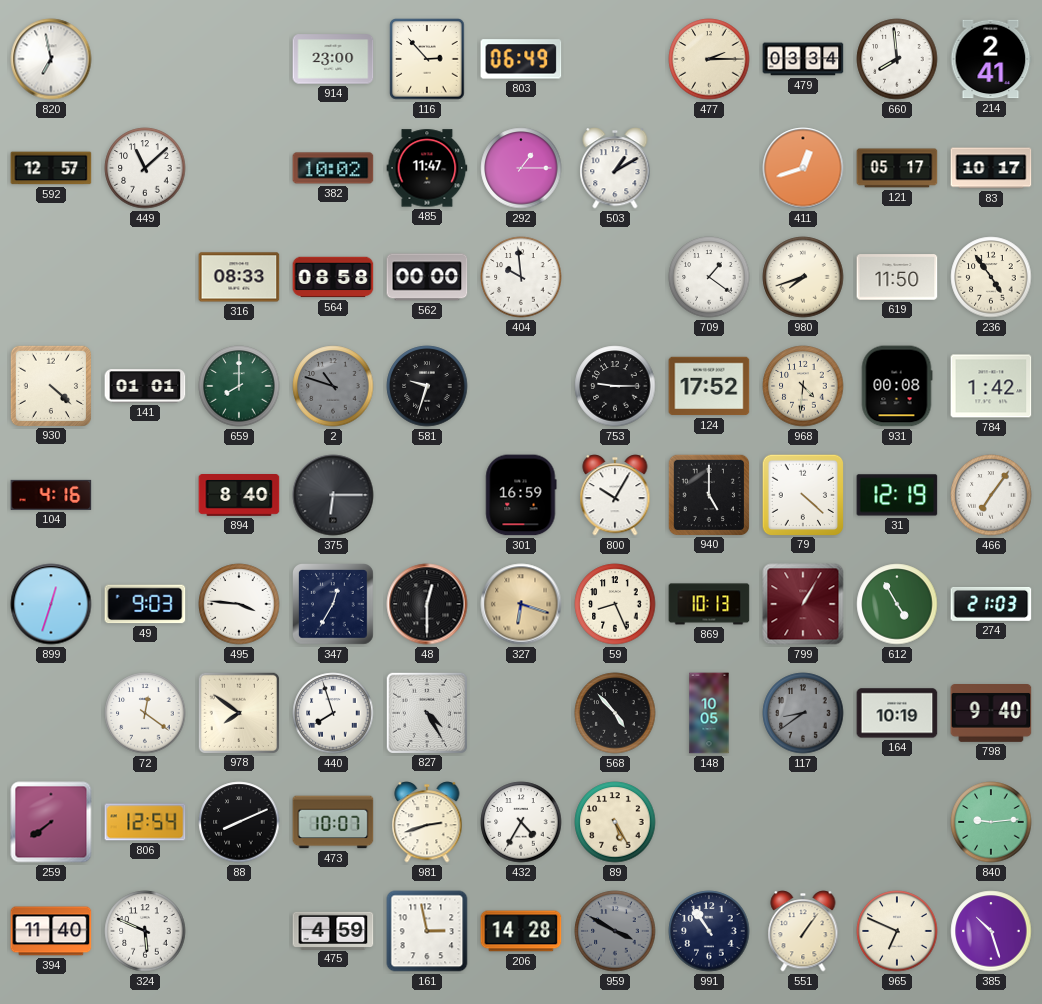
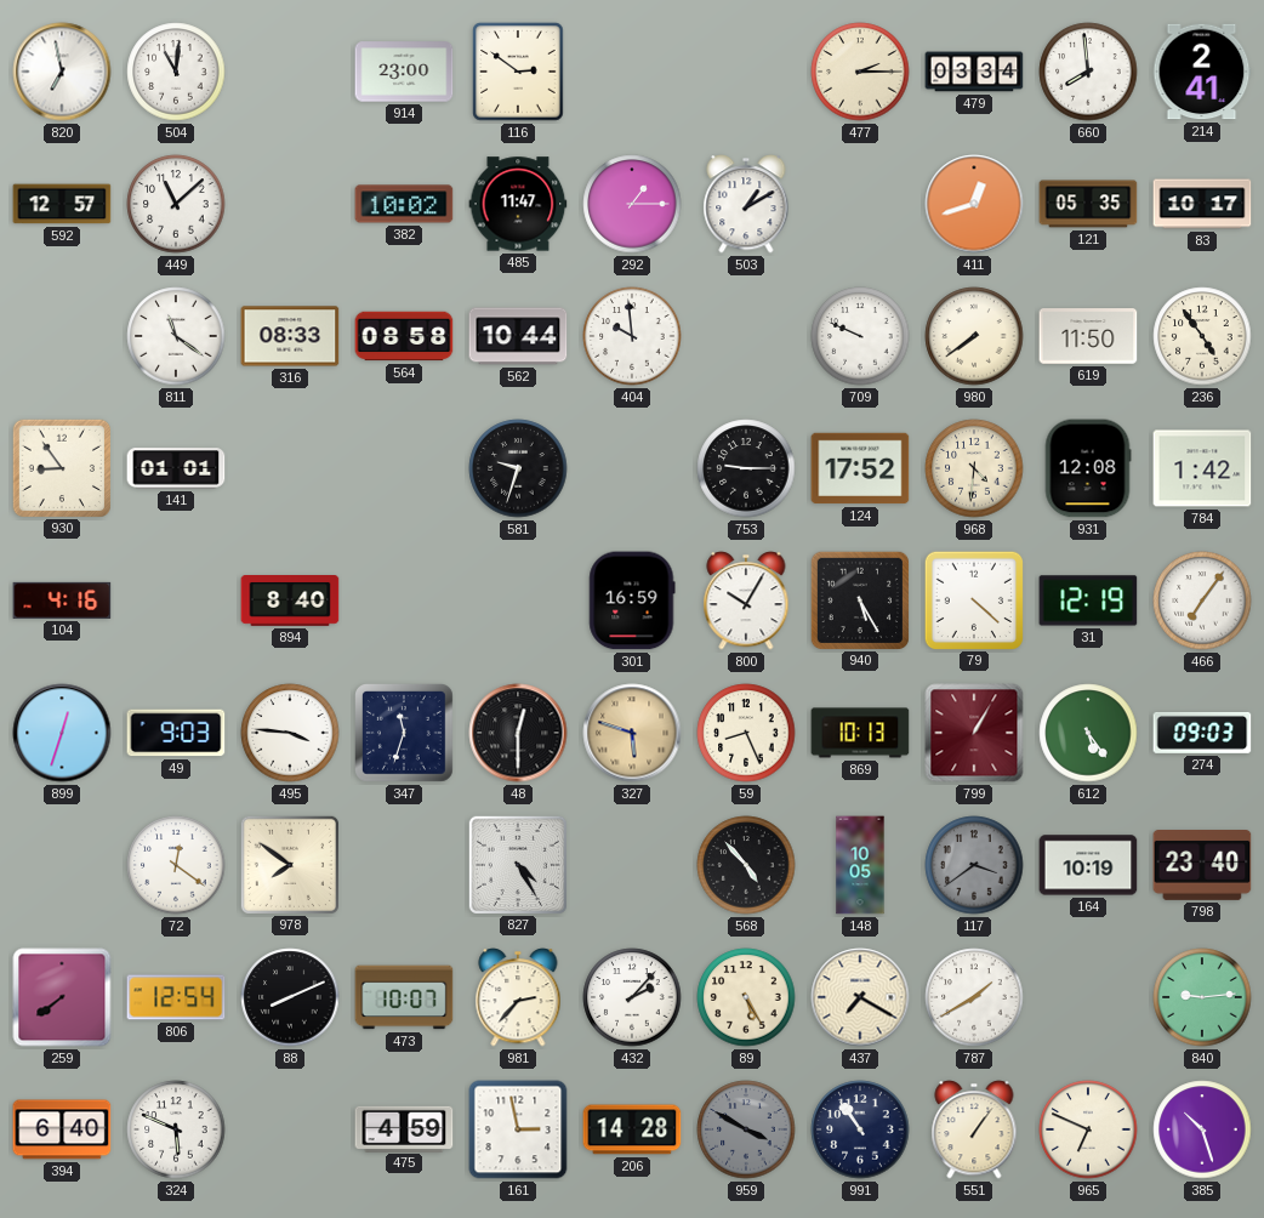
504: none -> 11:01 (176, 72)
116: 2:53 -> 2:51 (518, 72)
803: 06:49 -> none (521, 59)
121: 05:17 -> 05:35 (1088, 204)
811: none -> 11:21 (176, 336)
562: 00:00 -> 10:44 (518, 336)
709: 1:21 -> 9:49 (860, 336)
980: 7:42 -> 7:39 (974, 336)
930: 4:22 -> 8:54 (61, 467)
659: 8:00 -> none (239, 386)
2: 10:48 -> none (333, 386)
931: 00:08 -> 12:08 (1088, 468)
375: 6:15 -> none (333, 495)
940: 5:00 -> 5:25 (859, 599)
347: 12:35 -> 11:33 (405, 734)
327: 6:18 -> 5:48 (632, 733)
612: 4:55 -> 5:24 (1088, 733)
274: 21:03 -> 09:03 (1202, 733)
440: 7:57 -> none (333, 713)
117: 8:39 -> 3:39 (974, 865)
798: 9:40 -> 23:40 (1202, 866)
981: 2:42 -> 2:37 (518, 997)
432: 4:35 -> 2:07 (632, 997)
437: none -> 7:20 (860, 997)
787: none -> 1:40 (974, 997)
394: 11:40 -> 6:40 (62, 1129)
